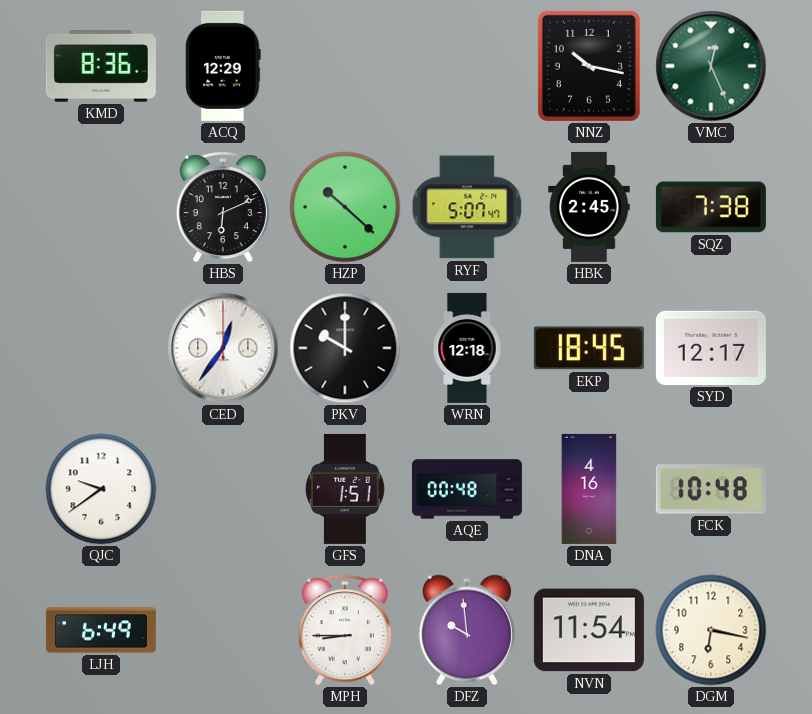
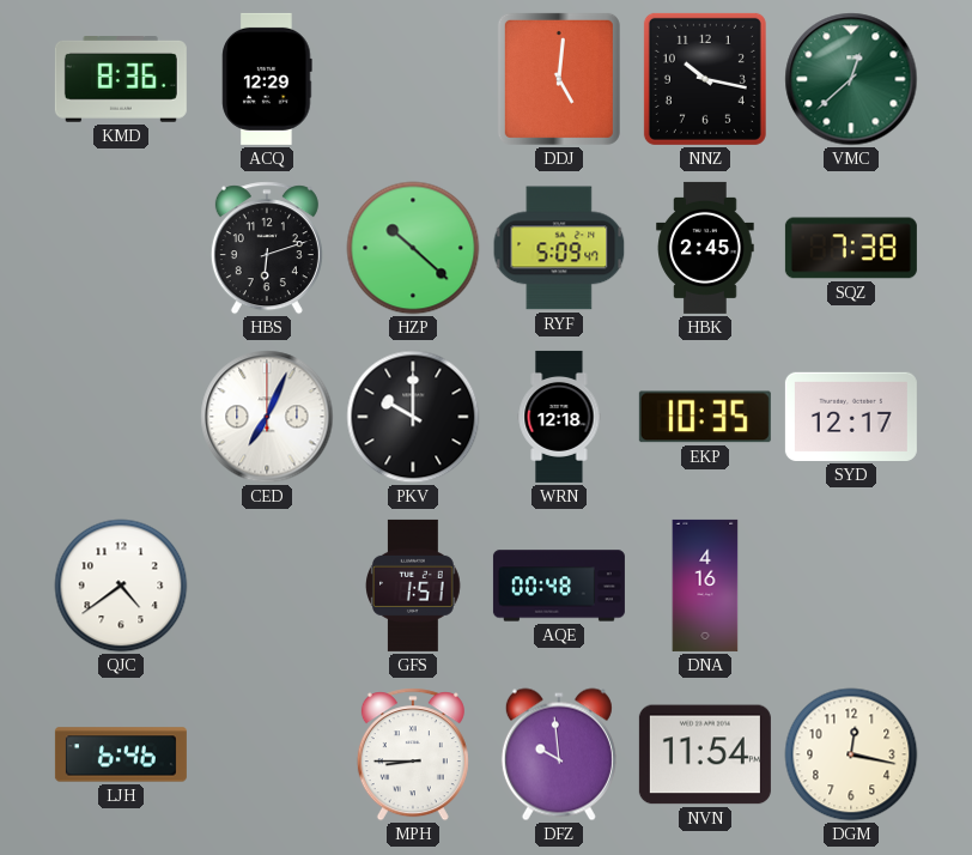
DDJ: none -> 5:01 (559, 79)
VMC: 12:26 -> 12:38 (851, 79)
HBS: 6:11 -> 6:12 (267, 248)
RYF: 5:07 -> 5:09 (559, 248)
CED: 12:36 -> 7:04 (267, 417)
EKP: 18:45 -> 10:35 (705, 417)
QJC: 9:39 -> 4:39 (121, 586)
FCK: 10:48 -> none (711, 489)
LJH: 6:49 -> 6:46 (121, 754)
DGM: 6:17 -> 12:17 (851, 754)
